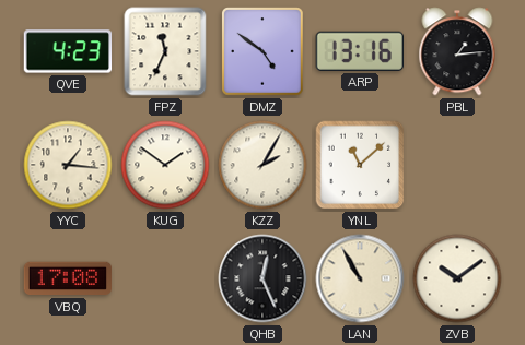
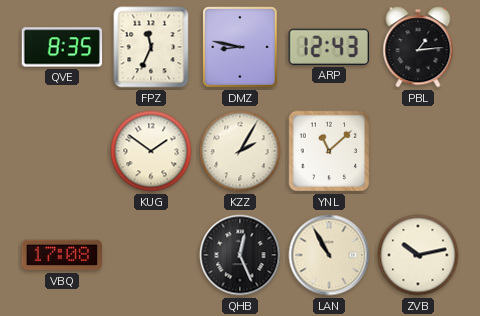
QVE: 4:23 -> 8:35 (62, 47)
DMZ: 4:51 -> 8:47 (240, 47)
ARP: 13:16 -> 12:43 (329, 47)
YYC: 1:16 -> none (68, 165)
ZVB: 10:09 -> 10:13 (418, 255)
